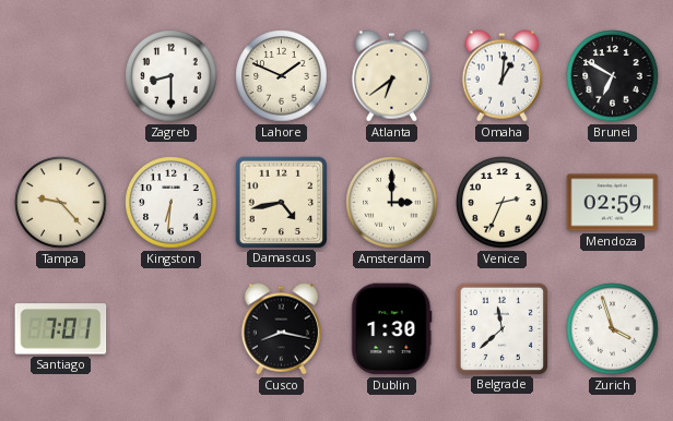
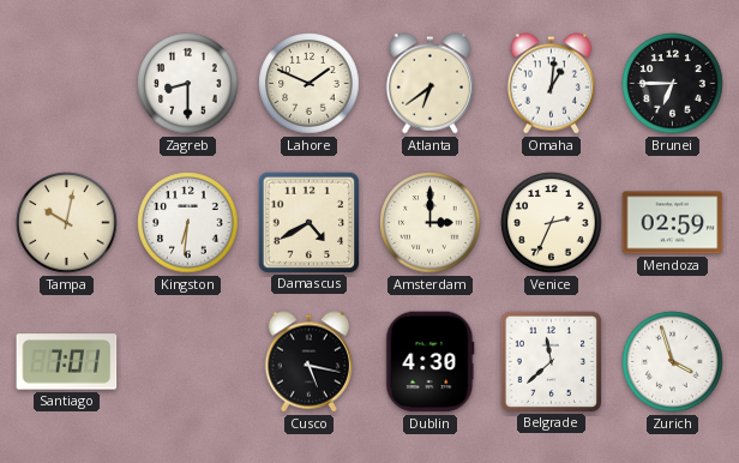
Brunei: 6:50 -> 6:45 (673, 84)
Tampa: 9:23 -> 10:02 (67, 223)
Damascus: 4:43 -> 4:40 (308, 222)
Cusco: 8:17 -> 5:17 (308, 362)
Dublin: 1:30 -> 4:30 (431, 362)
